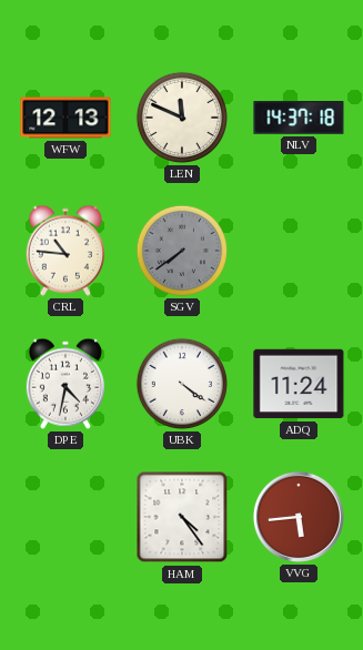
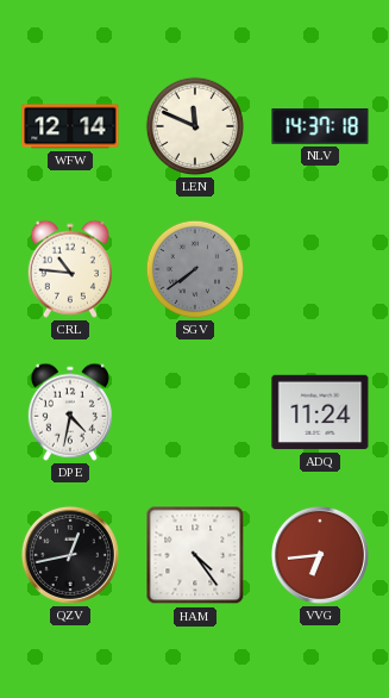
WFW: 12:13 -> 12:14 (70, 126)
UBK: 4:21 -> none (182, 384)
QZV: none -> 12:43 (70, 555)
VVG: 5:44 -> 6:44 (320, 555)
